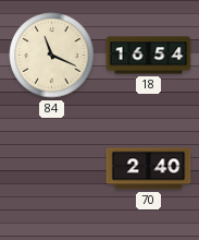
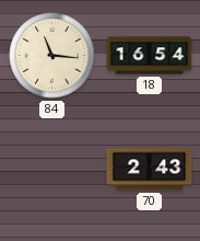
84: 11:19 -> 11:16 (52, 56)
70: 2:40 -> 2:43 (150, 170)
